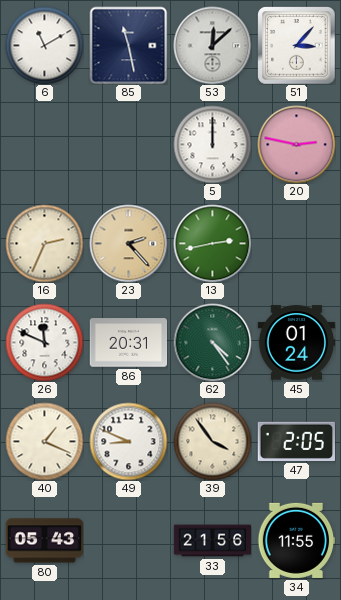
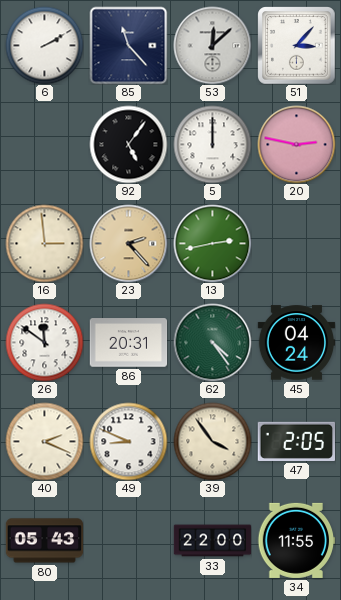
6: 11:10 -> 2:10 (44, 45)
85: 11:28 -> 11:23 (128, 45)
92: none -> 5:06 (128, 144)
16: 2:34 -> 2:59 (44, 243)
26: 11:49 -> 11:51 (44, 342)
45: 01:24 -> 04:24 (296, 343)
40: 1:19 -> 2:19 (44, 441)
33: 21:56 -> 22:00 (212, 541)
